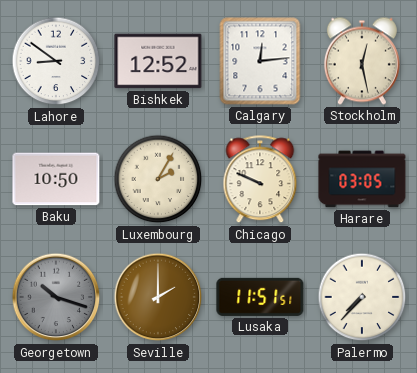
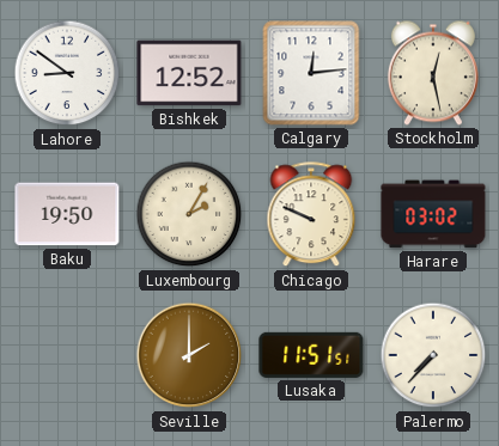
Baku: 10:50 -> 19:50 (67, 214)
Harare: 03:05 -> 03:02 (433, 214)
Georgetown: 10:18 -> none (56, 297)
